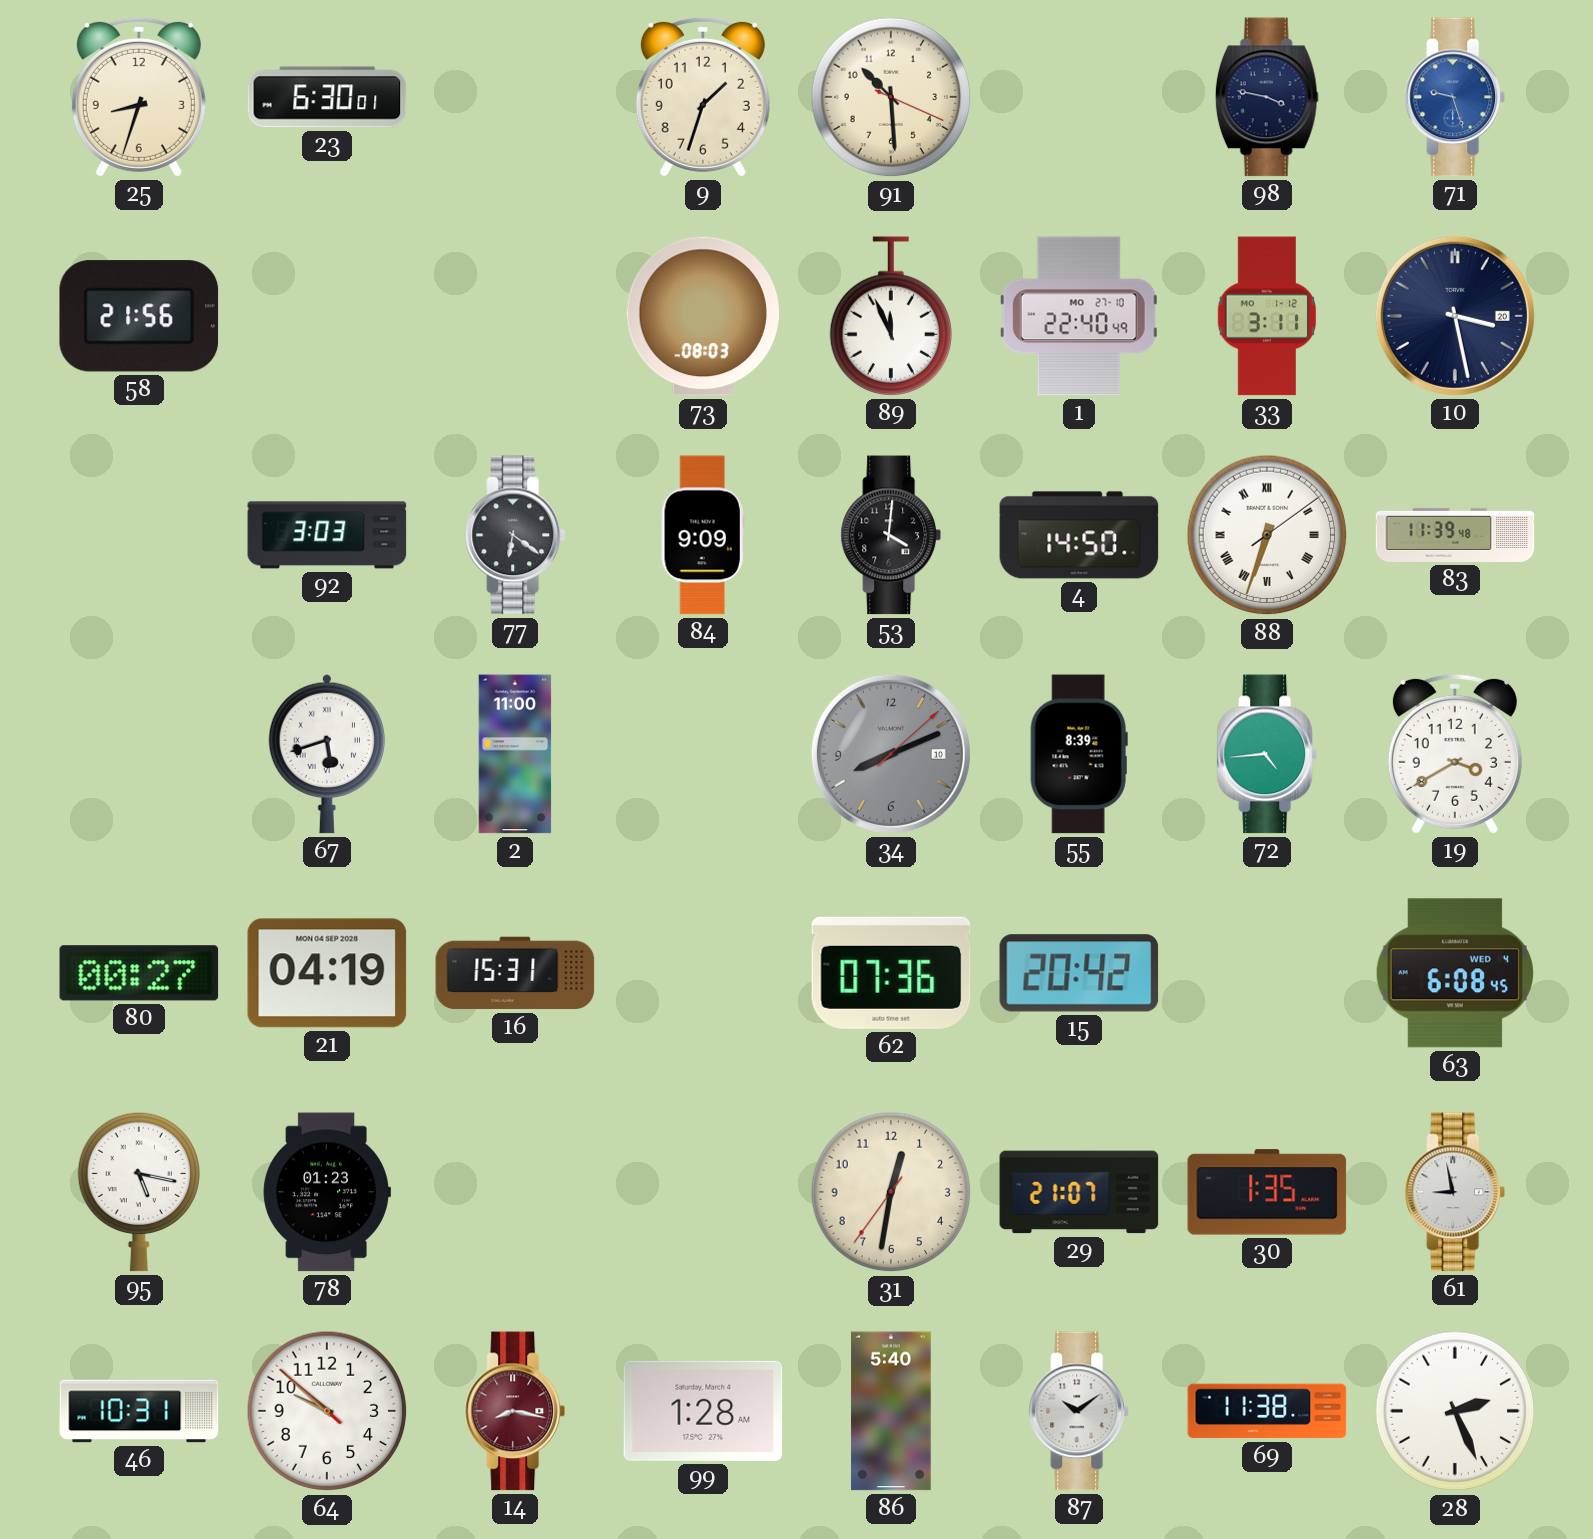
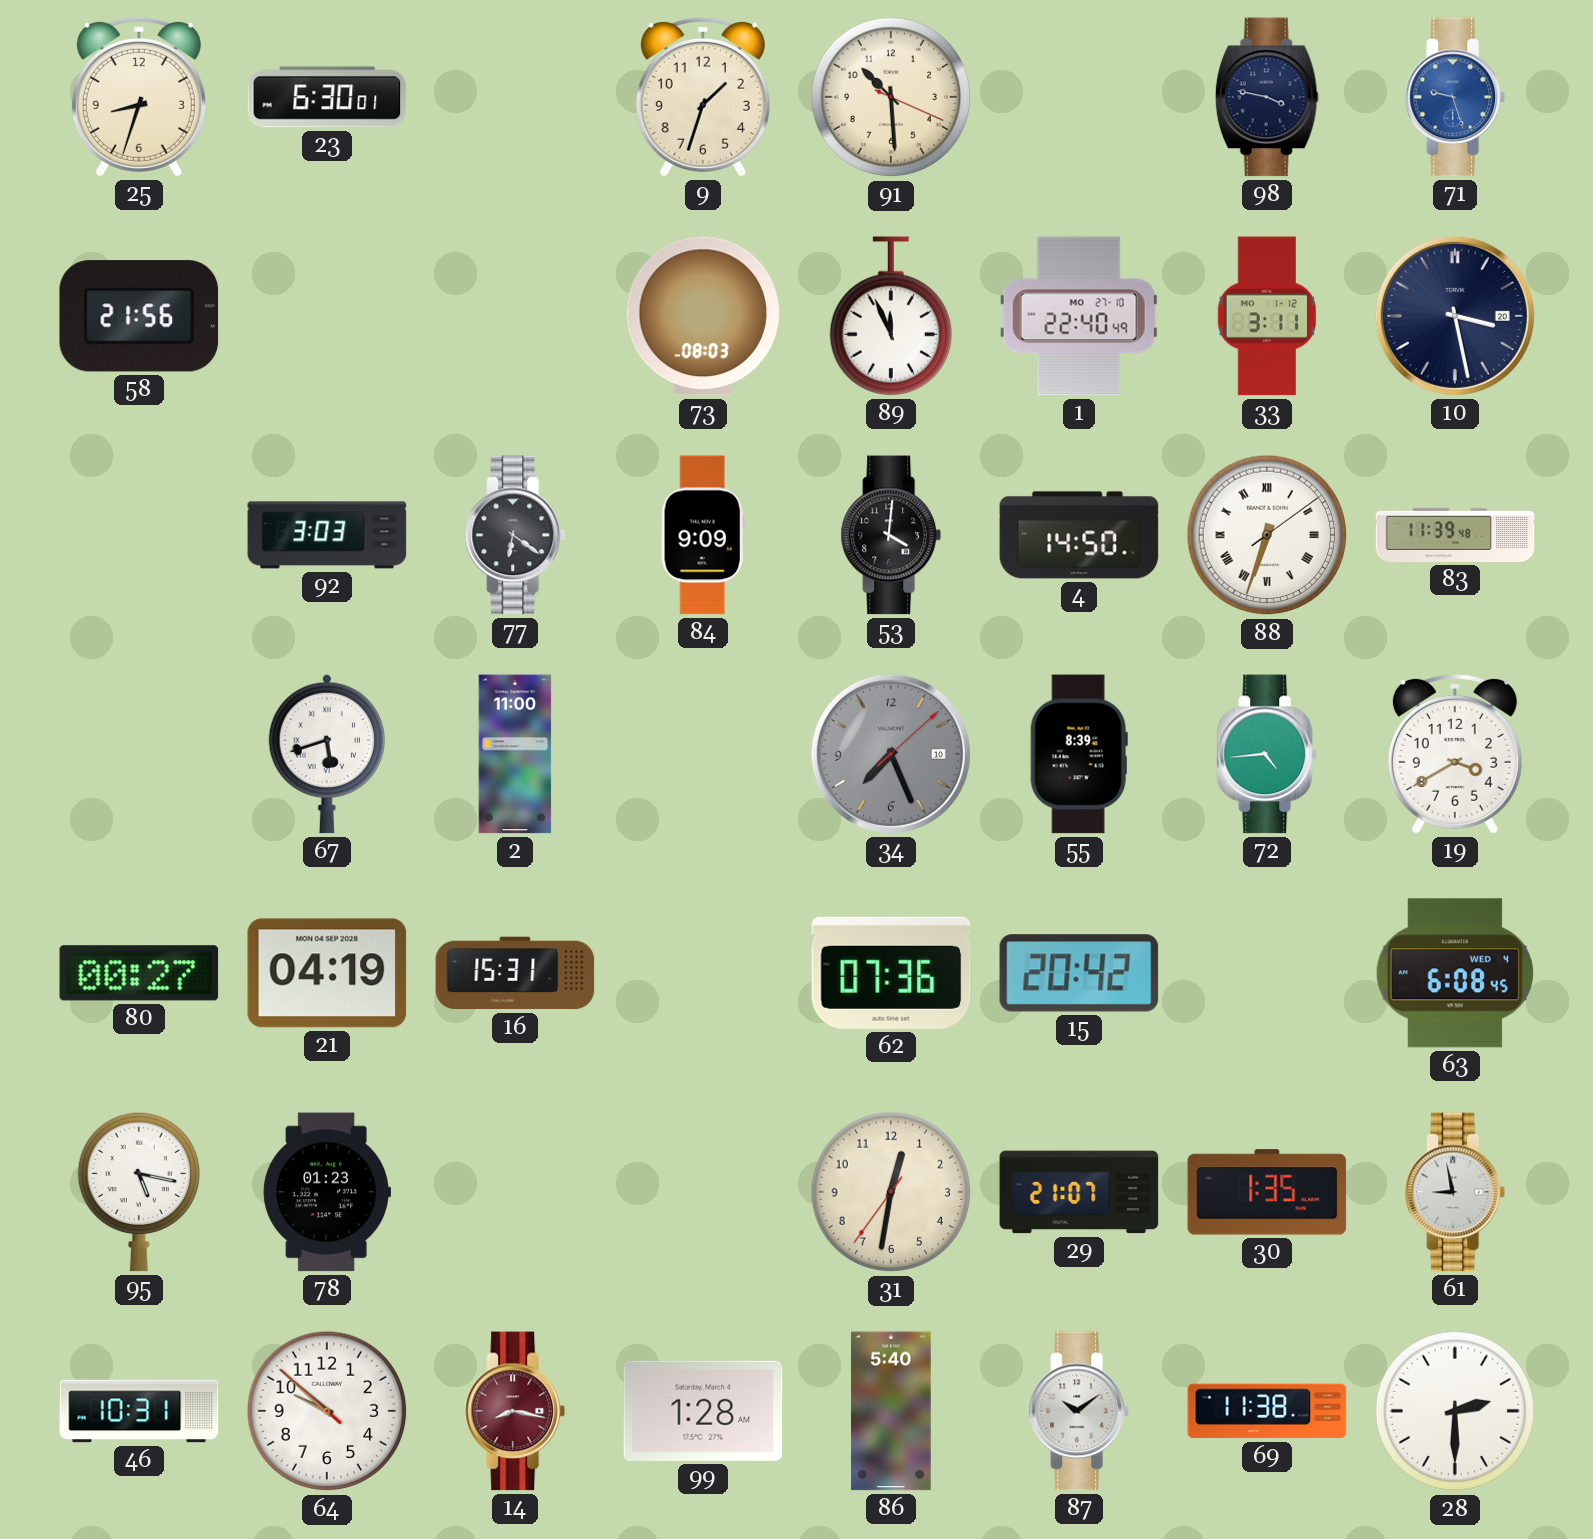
34: 8:11 -> 7:26 (891, 754)
28: 2:26 -> 2:30 (1455, 1411)
